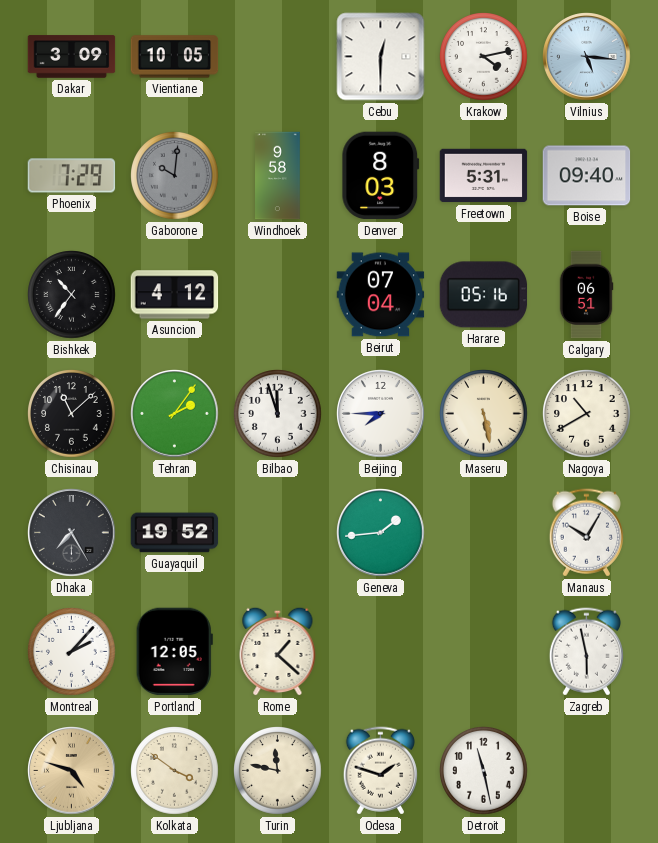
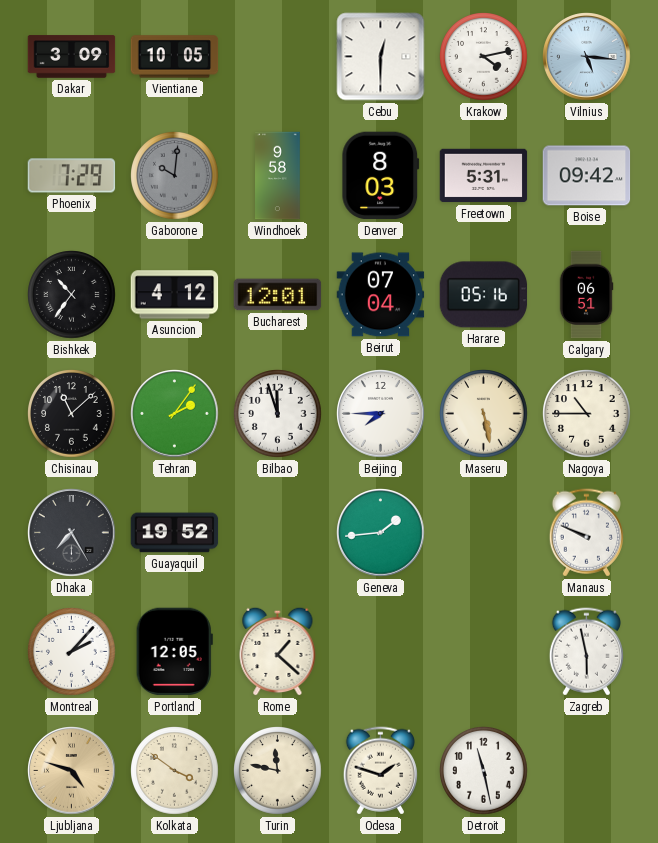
Boise: 09:40 -> 09:42 (587, 176)
Bucharest: none -> 12:01 (278, 295)
Nagoya: 10:40 -> 10:45 (587, 414)
Manaus: 10:05 -> 9:49 (586, 533)
